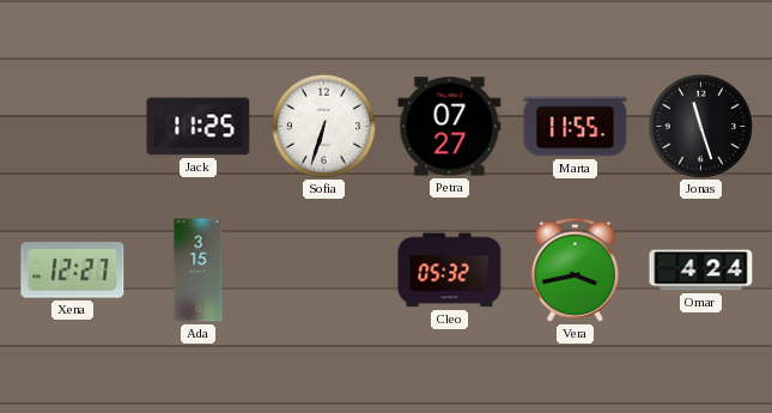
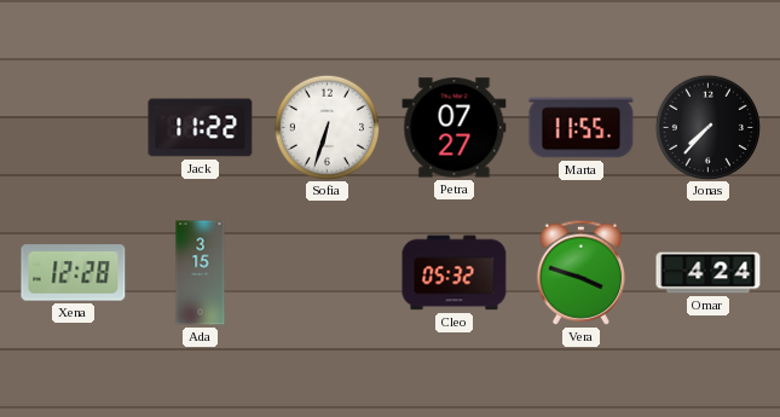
Jack: 11:25 -> 11:22 (201, 128)
Jonas: 11:27 -> 7:37 (707, 127)
Xena: 12:27 -> 12:28 (74, 273)
Vera: 3:43 -> 3:48 (580, 272)
